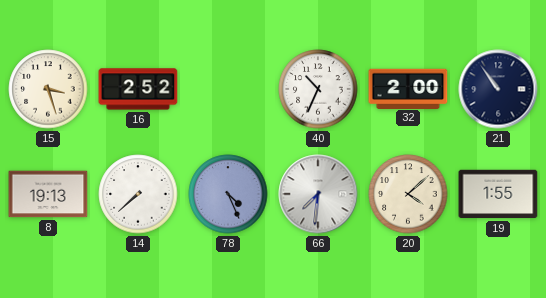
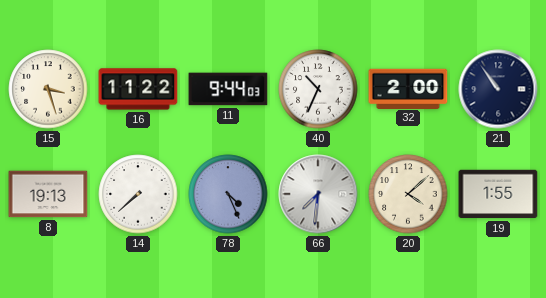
16: 2:52 -> 11:22 (138, 89)
11: none -> 9:44 (228, 89)
